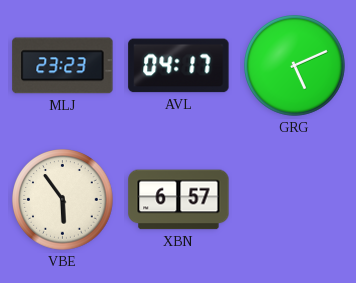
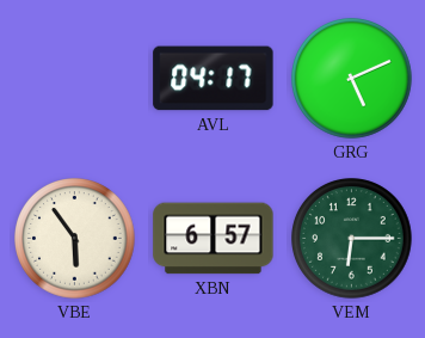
MLJ: 23:23 -> none (63, 66)
VEM: none -> 6:15 (352, 239)
